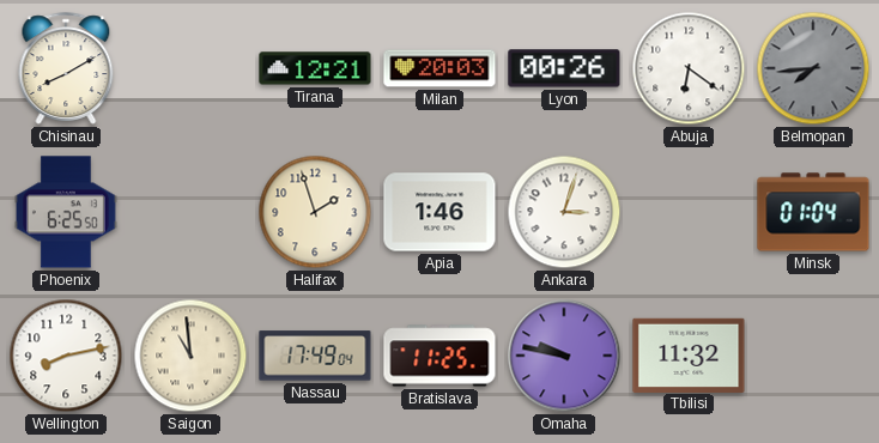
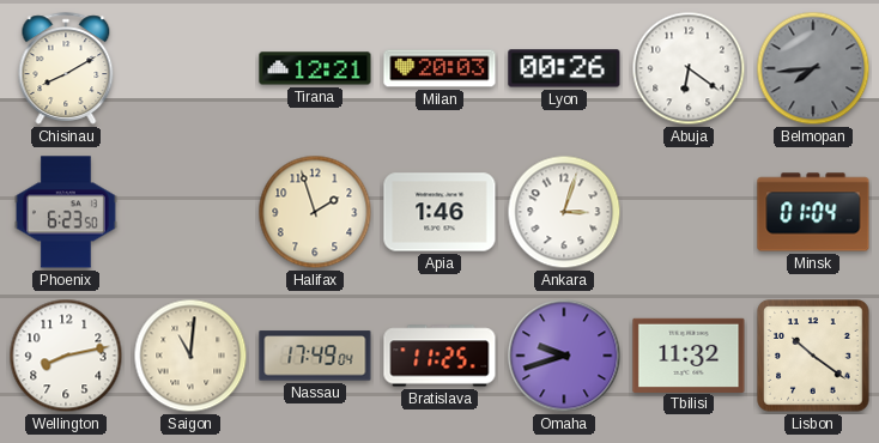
Phoenix: 6:25 -> 6:23 (66, 212)
Saigon: 10:59 -> 11:01 (190, 356)
Omaha: 9:47 -> 9:42 (564, 356)
Lisbon: none -> 10:21 (813, 356)
